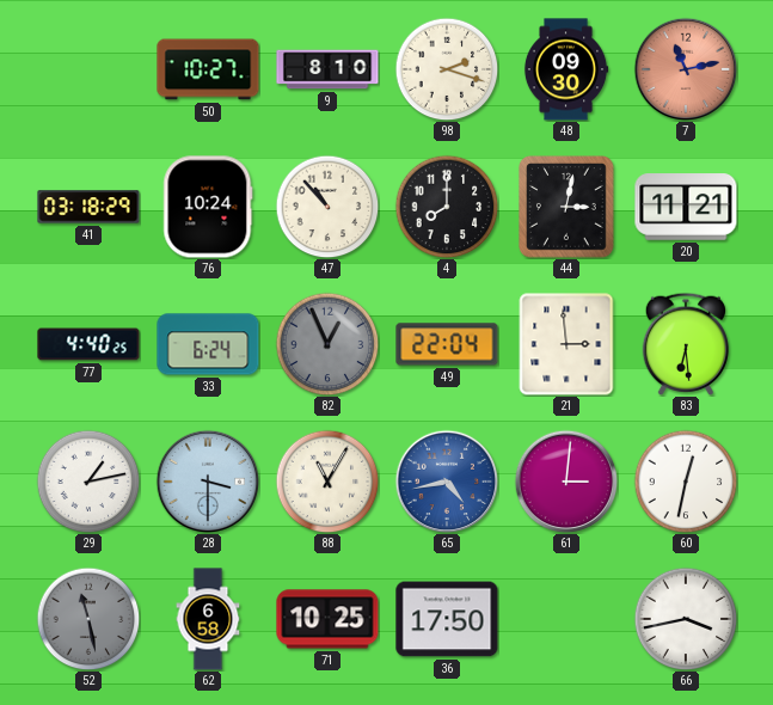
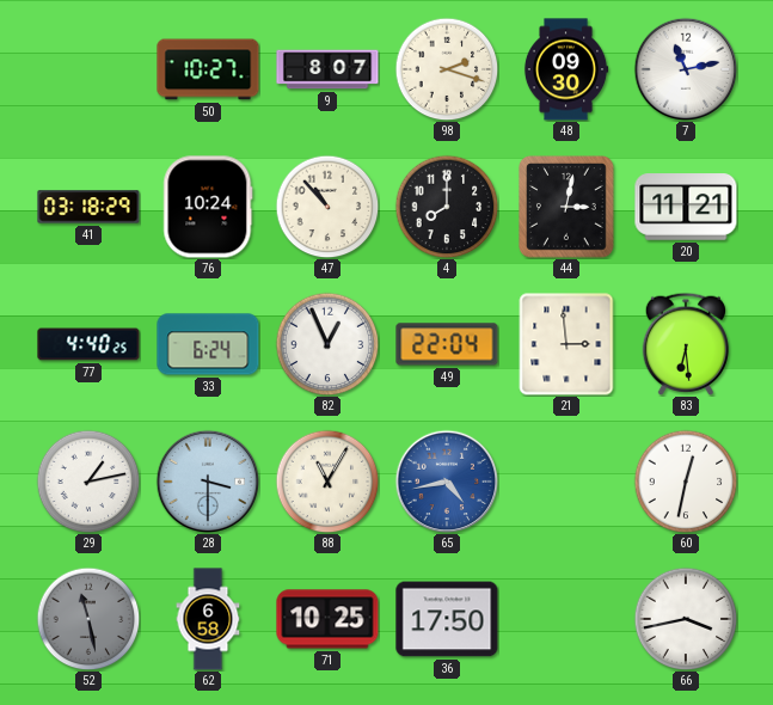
9: 8:10 -> 8:07 (327, 69)
7 dial: salmon -> white (686, 69)
82 dial: grey -> white (327, 344)
61: 3:01 -> none (566, 482)
